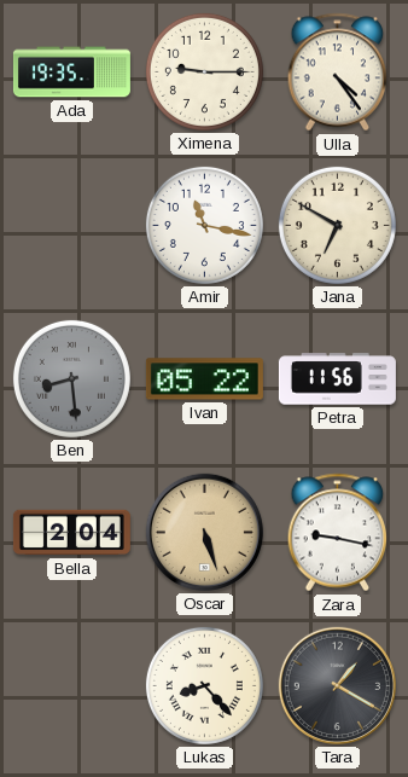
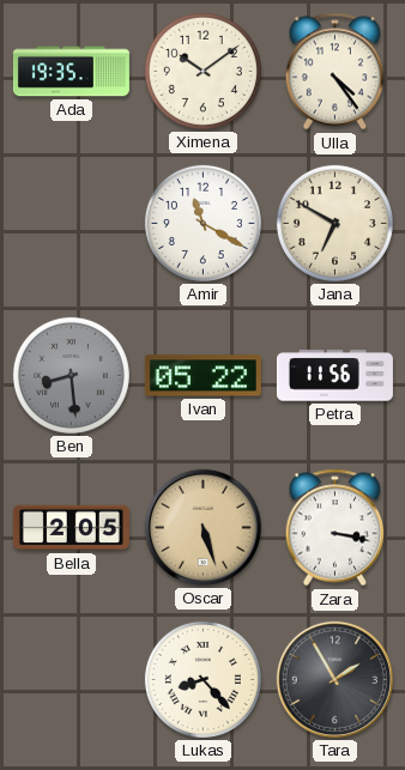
Ximena: 9:15 -> 10:09 (202, 71)
Amir: 11:17 -> 11:20 (202, 223)
Bella: 2:04 -> 2:05 (71, 528)
Zara: 9:17 -> 3:17 (336, 528)
Tara: 1:20 -> 1:55 (334, 679)
